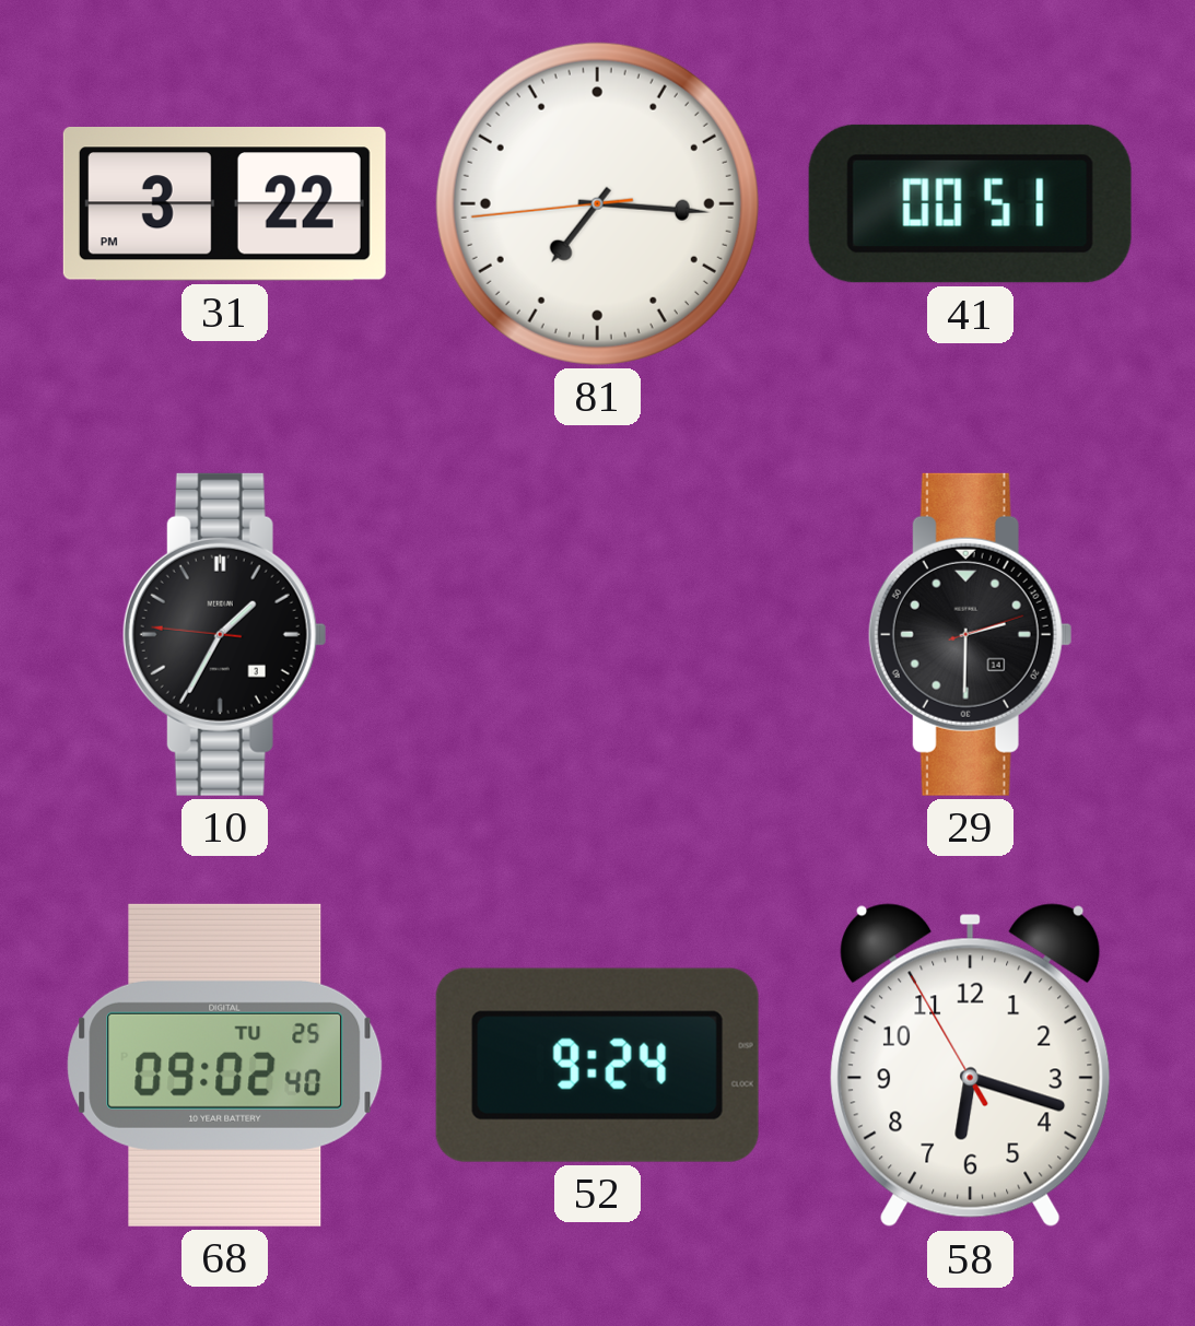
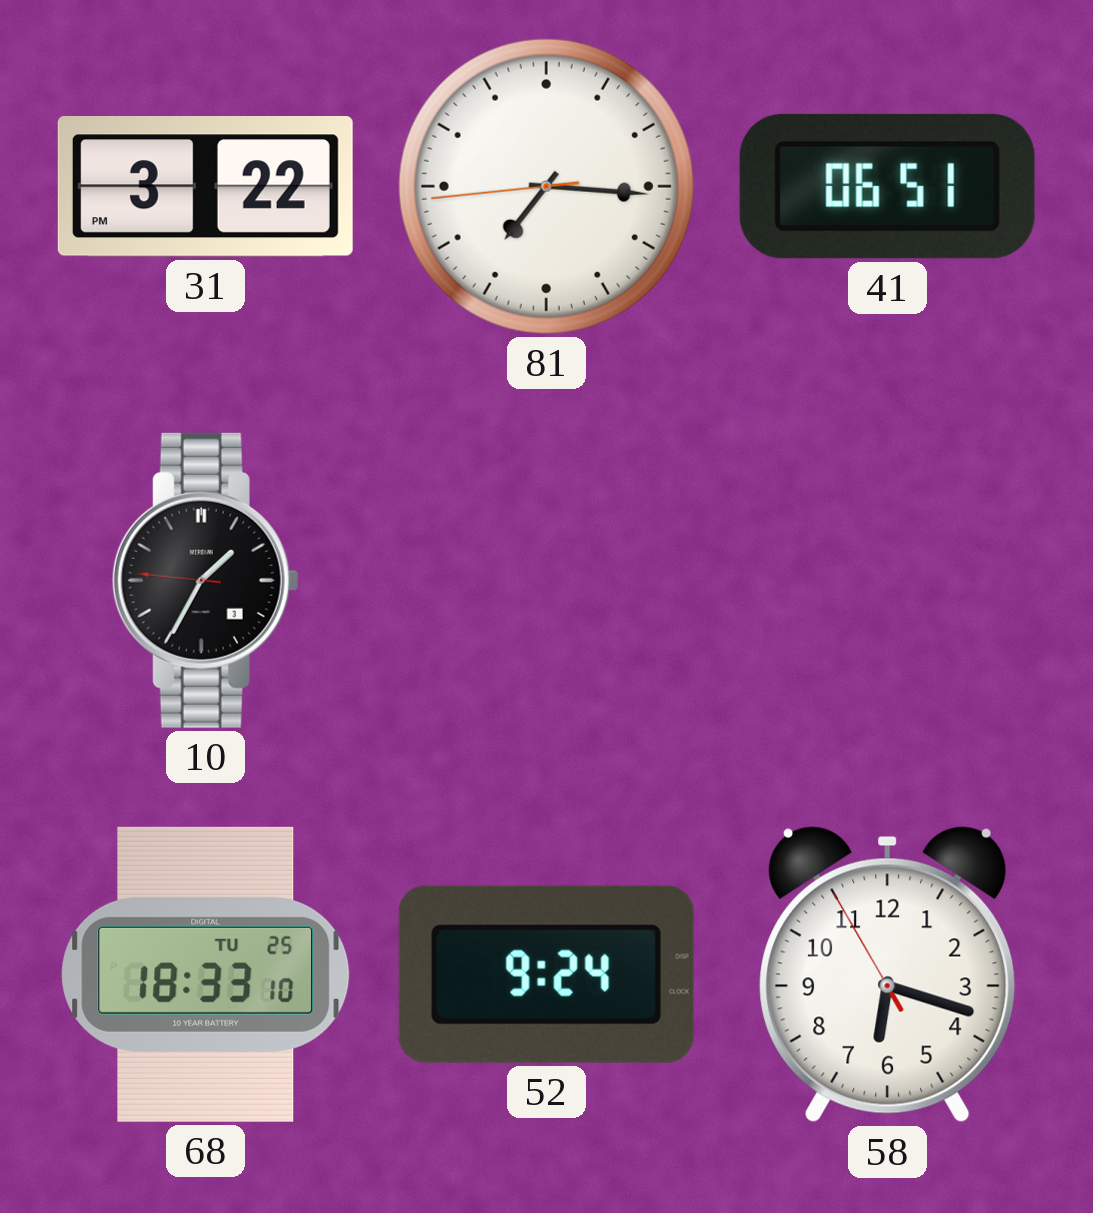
41: 00:51 -> 06:51 (887, 186)
29: 2:30 -> none (970, 634)
68: 09:02 -> 18:33 (206, 974)
